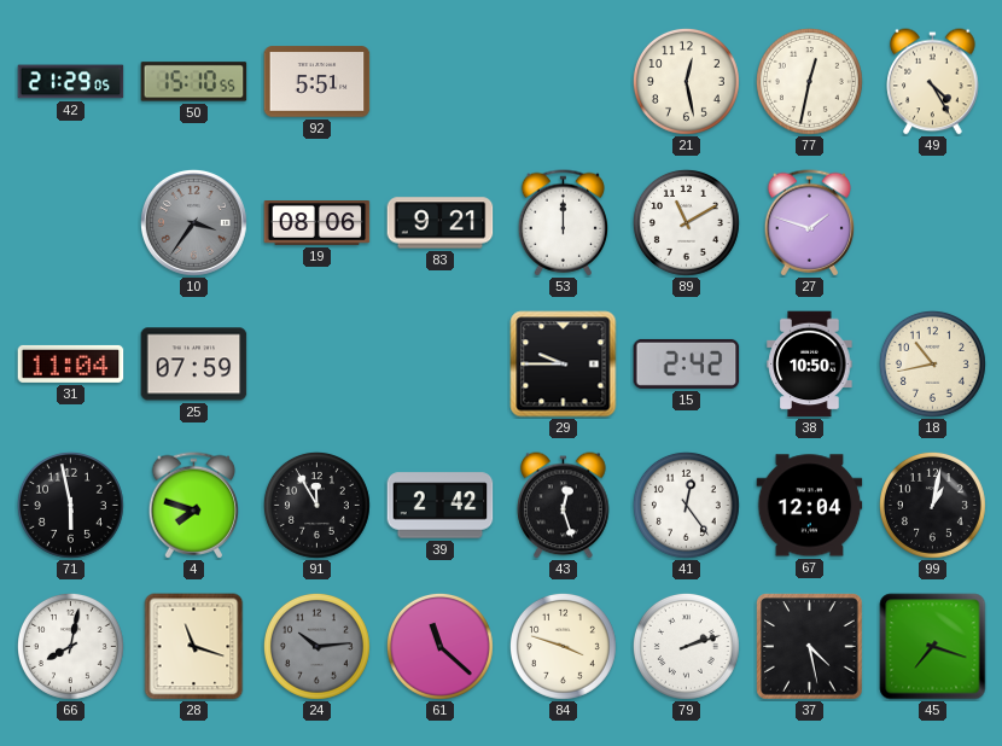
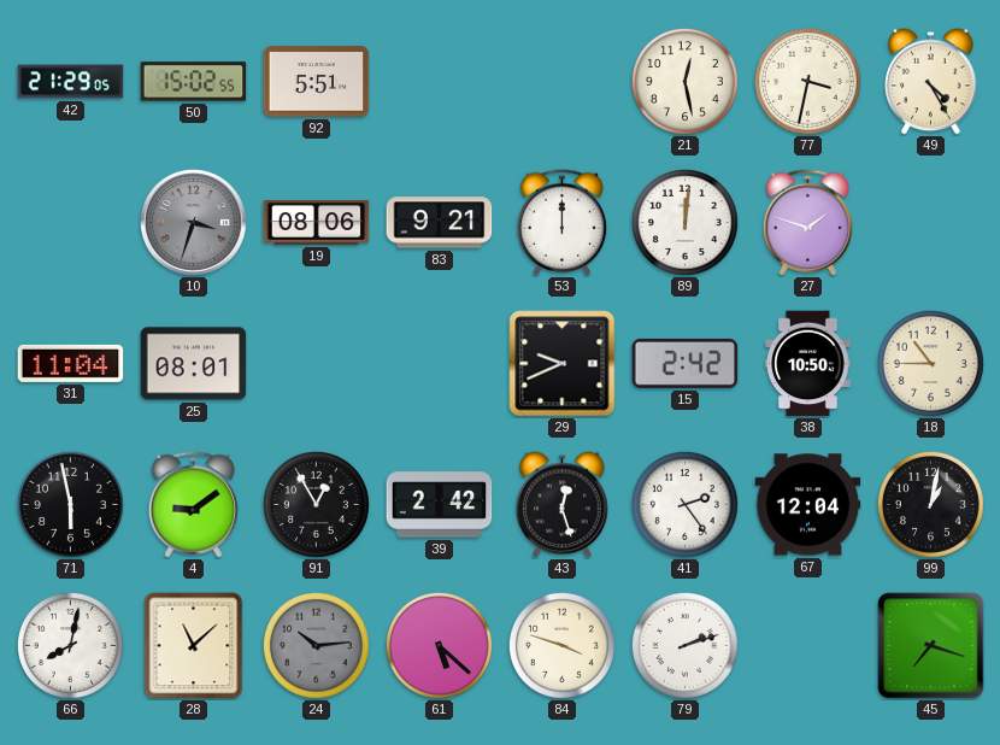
50: 15:10 -> 15:02 (194, 82)
77: 12:32 -> 3:32 (807, 81)
10: 3:36 -> 3:33 (193, 222)
89: 11:10 -> 12:01 (684, 222)
25: 07:59 -> 08:01 (194, 364)
29: 9:45 -> 9:41 (563, 364)
18: 10:43 -> 10:45 (930, 363)
4: 7:48 -> 9:09 (194, 505)
91: 11:55 -> 12:55 (316, 504)
41: 12:24 -> 2:24 (684, 504)
28: 11:18 -> 11:08 (194, 646)
61: 11:22 -> 5:22 (439, 645)
37: 4:28 -> none (810, 647)
